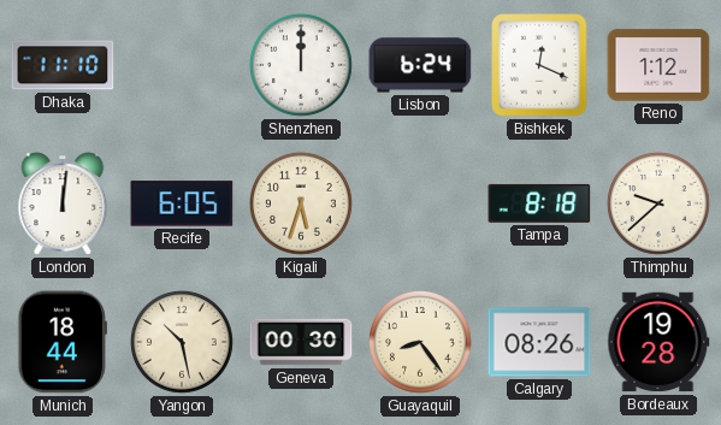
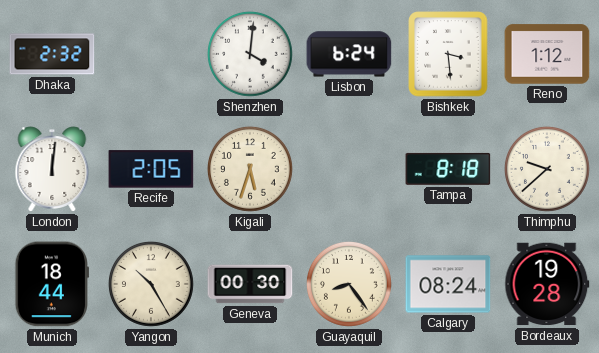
Dhaka: 11:10 -> 2:32 (52, 54)
Shenzhen: 12:00 -> 4:01 (250, 54)
Bishkek: 12:19 -> 3:29 (448, 54)
Recife: 6:05 -> 2:05 (151, 169)
Yangon: 10:28 -> 10:25 (151, 284)
Calgary: 08:26 -> 08:24 (448, 284)
